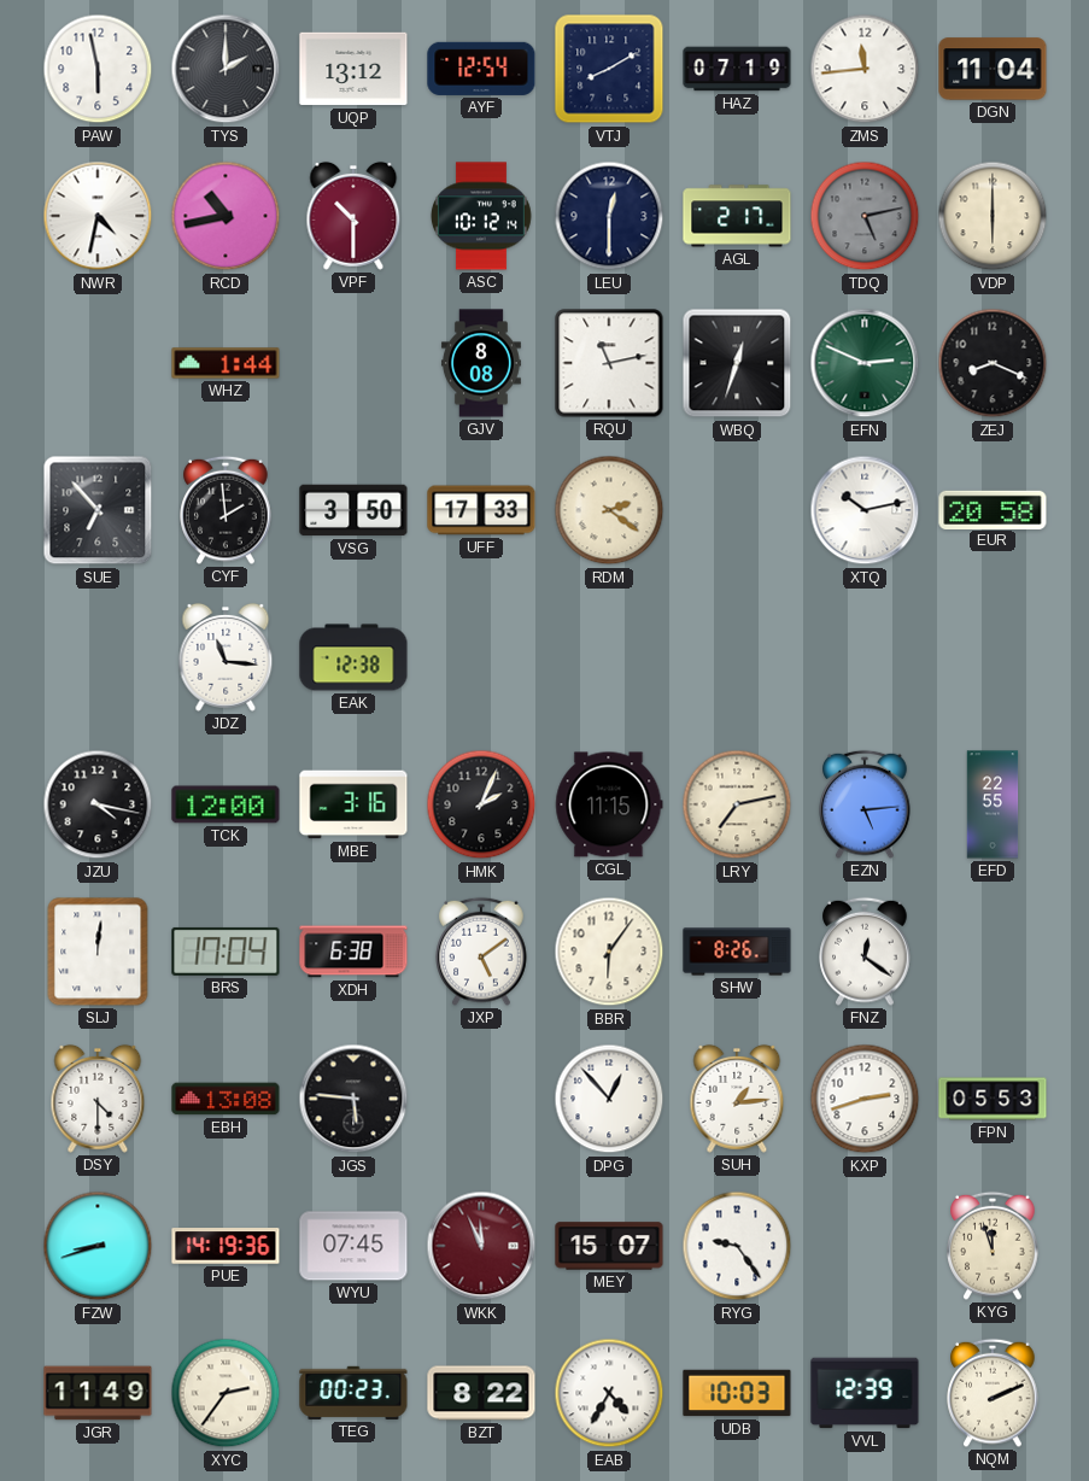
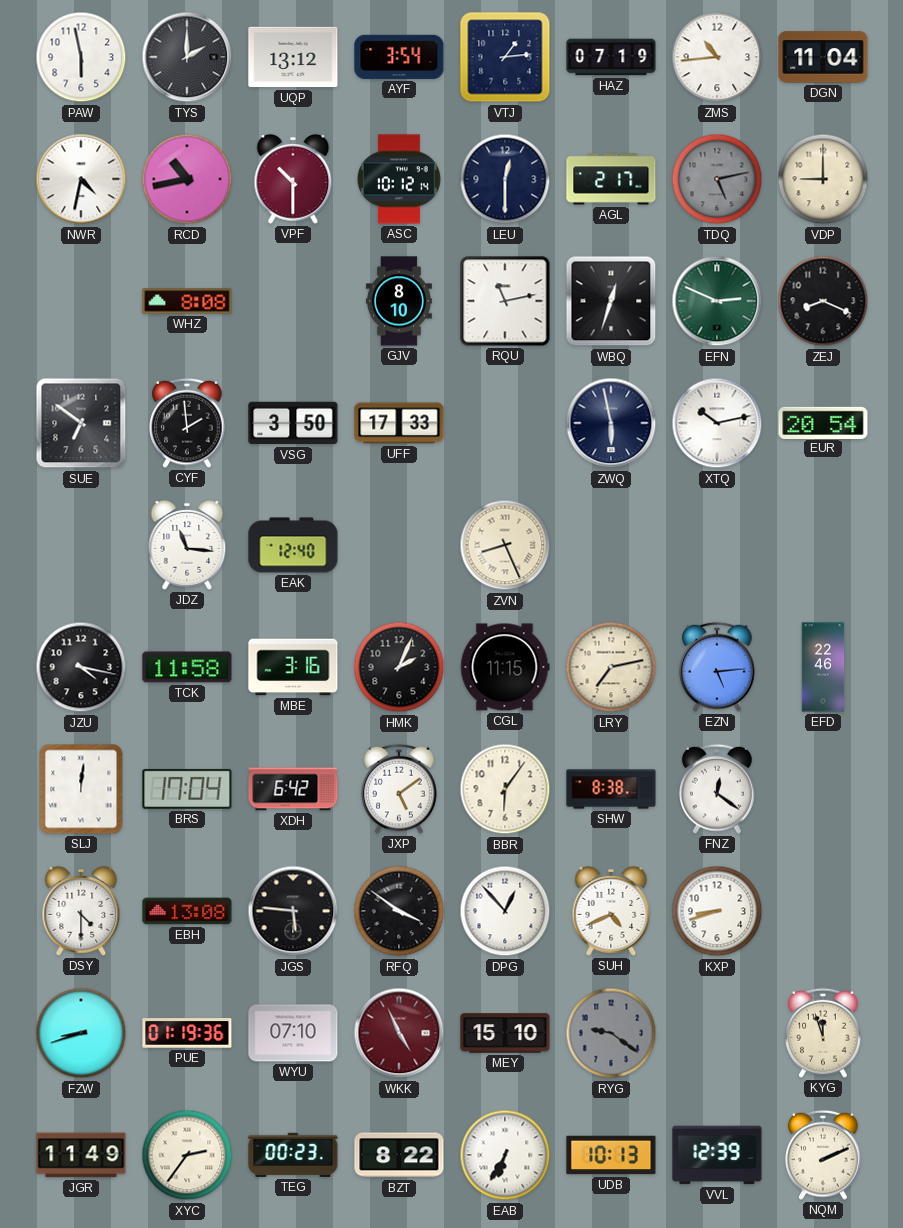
AYF: 12:54 -> 3:54 (399, 57)
VTJ: 8:10 -> 1:14 (505, 57)
ZMS: 11:44 -> 10:44 (717, 57)
VDP: 6:00 -> 9:00 (823, 179)
WHZ: 1:44 -> 8:08 (187, 301)
GJV: 8:08 -> 8:10 (399, 301)
SUE: 6:53 -> 6:51 (81, 423)
RDM: 2:21 -> none (609, 510)
ZWQ: none -> 5:58 (611, 423)
EUR: 20:58 -> 20:54 (823, 422)
EAK: 12:38 -> 12:40 (293, 545)
ZVN: none -> 8:26 (505, 545)
TCK: 12:00 -> 11:58 (187, 667)
EFD: 22:55 -> 22:46 (823, 667)
XDH: 6:38 -> 6:42 (293, 789)
SHW: 8:26 -> 8:38 (611, 789)
RFQ: none -> 3:51 (399, 911)
SUH: 1:14 -> 4:41 (611, 911)
KXP: 2:42 -> 8:42 (717, 911)
FPN: 05:53 -> none (993, 1099)
PUE: 14:19 -> 01:19 (187, 1033)
WYU: 07:45 -> 07:10 (293, 1033)
WKK: 11:56 -> 4:56 (399, 1033)
MEY: 15:07 -> 15:10 (505, 1033)
RYG: 9:24 -> 9:21 (611, 1033)
RYG dial: white -> grey (611, 1033)
EAB: 4:35 -> 6:35 (505, 1155)
UDB: 10:03 -> 10:13 (611, 1155)
